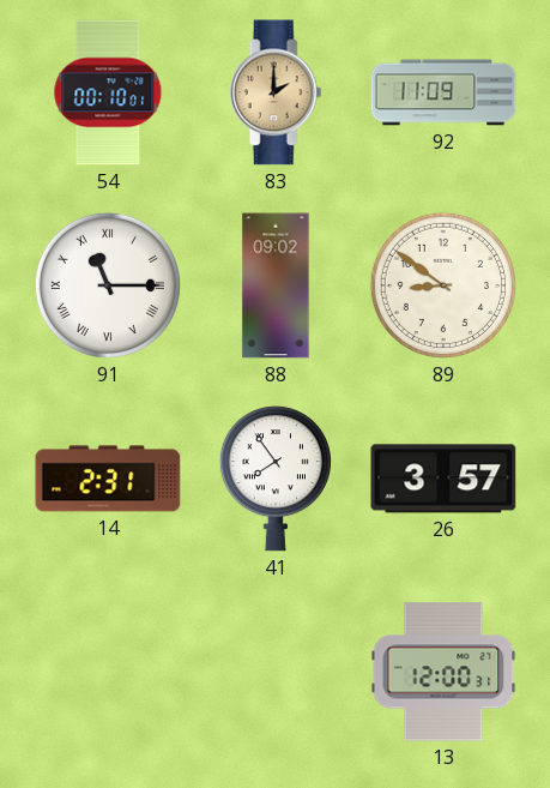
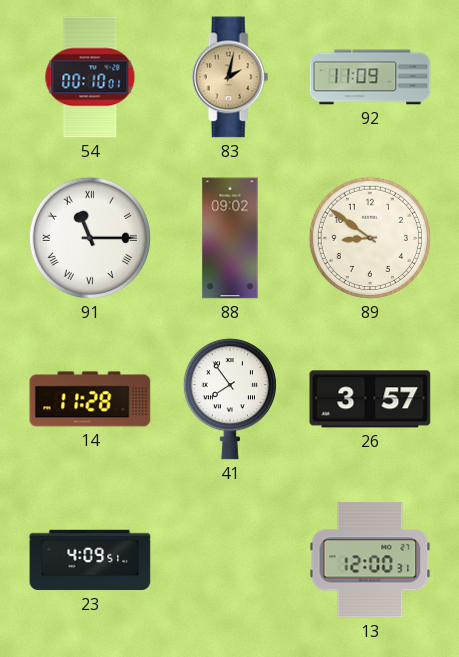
83: 2:00 -> 2:02 (230, 77)
14: 2:31 -> 11:28 (90, 399)
23: none -> 4:09 (90, 560)
